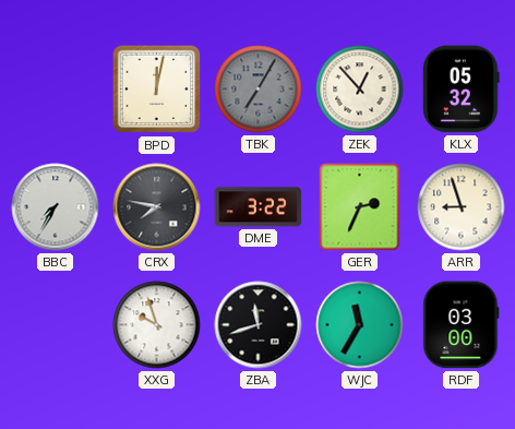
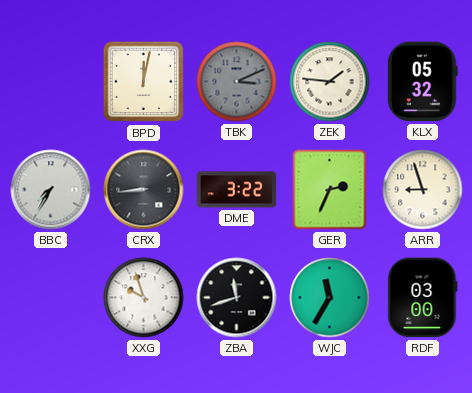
TBK: 7:05 -> 3:11 (237, 82)
ZEK: 12:53 -> 1:46 (330, 82)
CRX: 7:47 -> 8:44 (144, 190)
